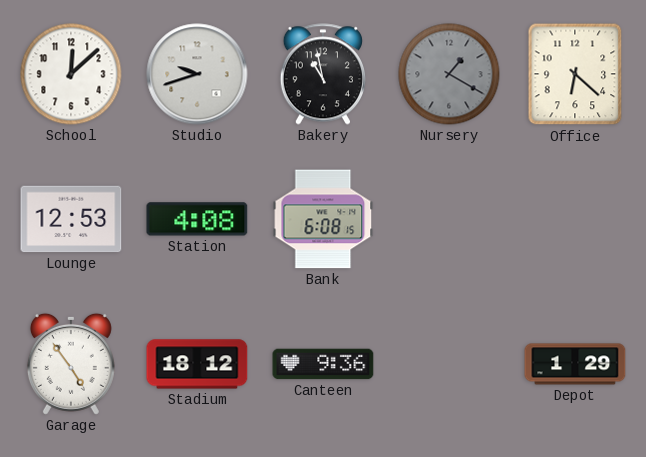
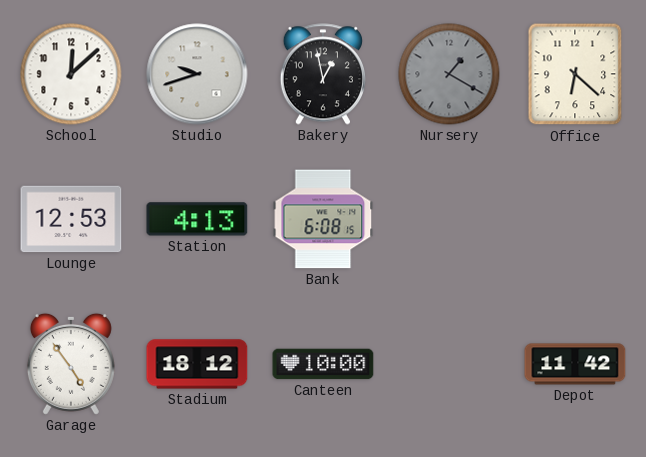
Bakery: 10:58 -> 12:58 (323, 74)
Station: 4:08 -> 4:13 (197, 219)
Canteen: 9:36 -> 10:00 (323, 364)
Depot: 1:29 -> 11:42 (575, 364)
